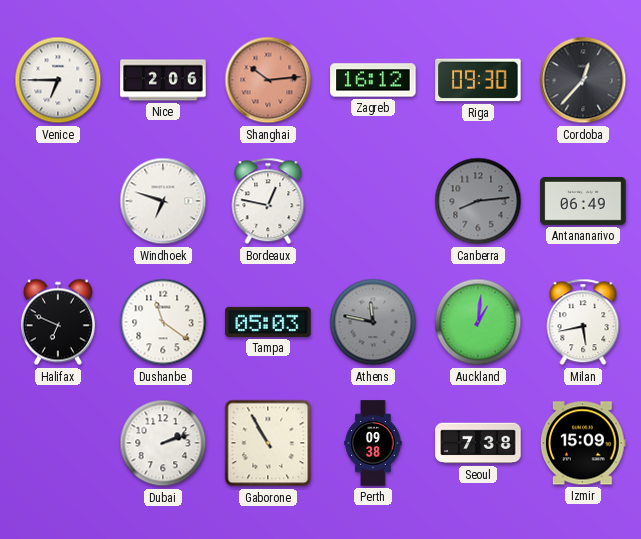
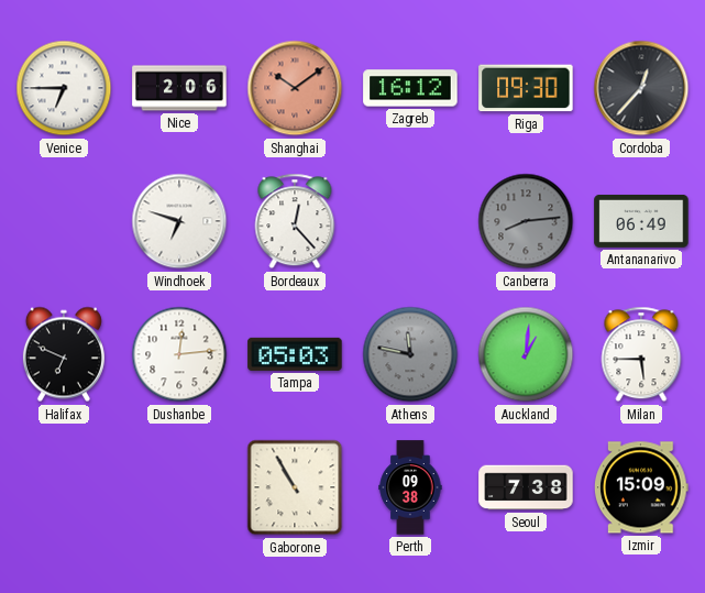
Shanghai: 10:14 -> 10:09 (295, 88)
Bordeaux: 12:47 -> 12:23 (295, 221)
Dushanbe: 11:21 -> 12:14 (179, 354)
Milan: 5:43 -> 5:45 (641, 354)
Dubai: 2:12 -> none (163, 443)
